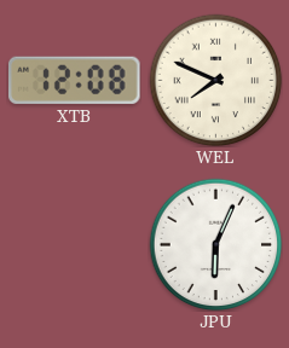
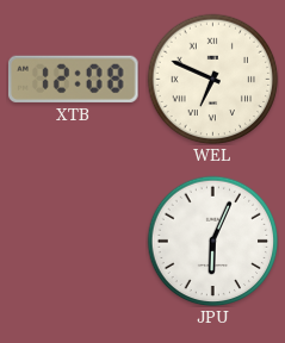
WEL: 7:49 -> 6:49 (212, 79)
